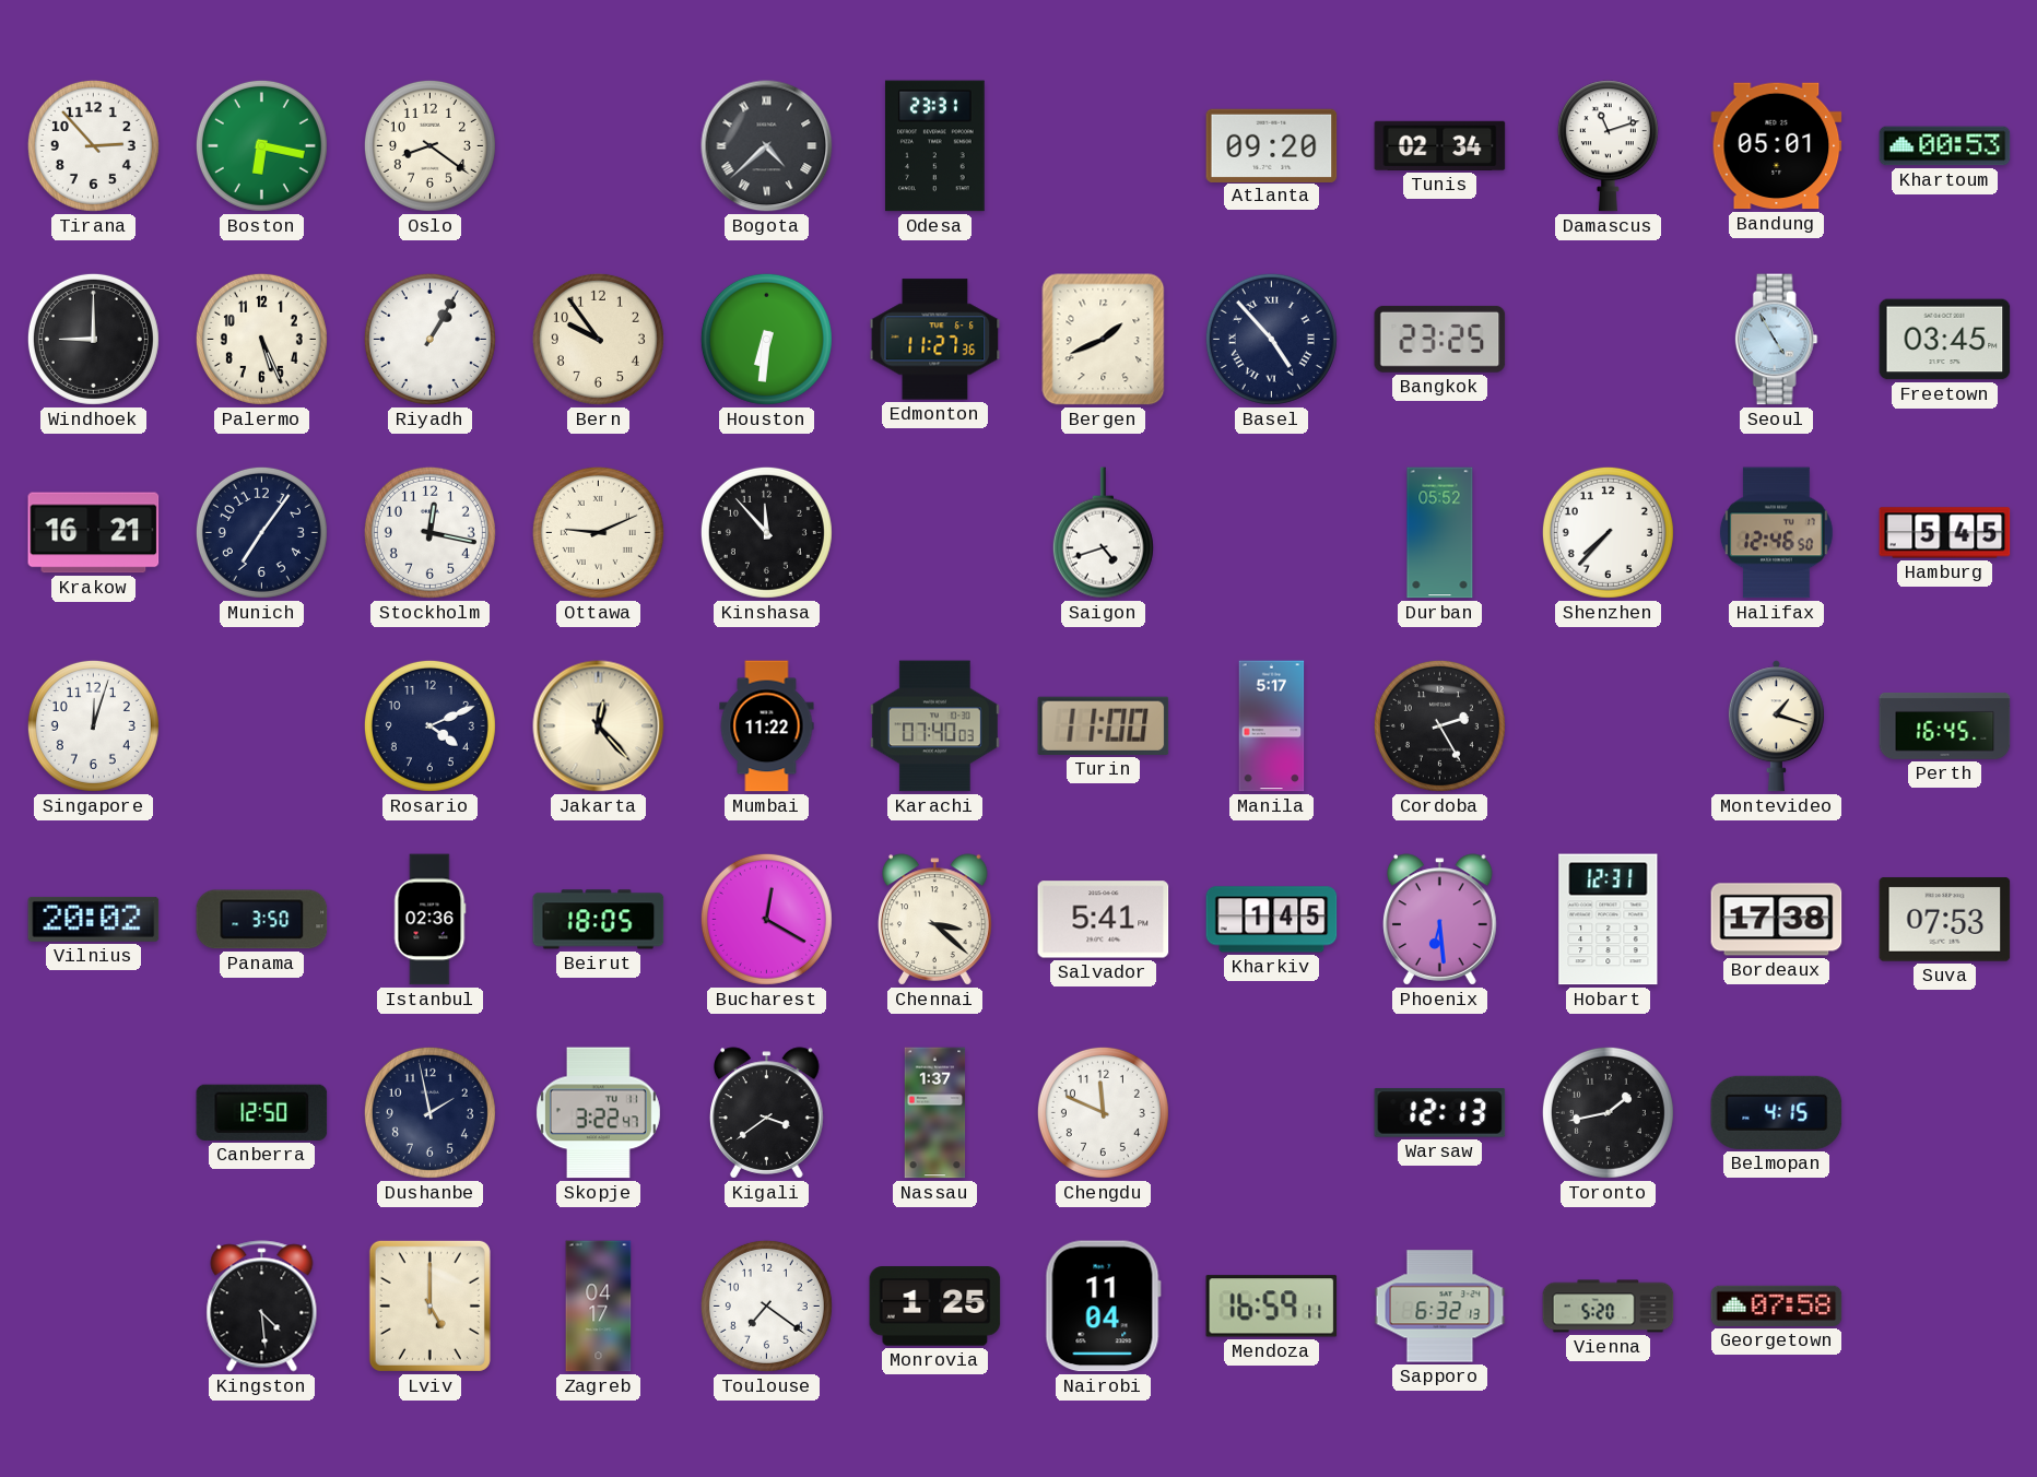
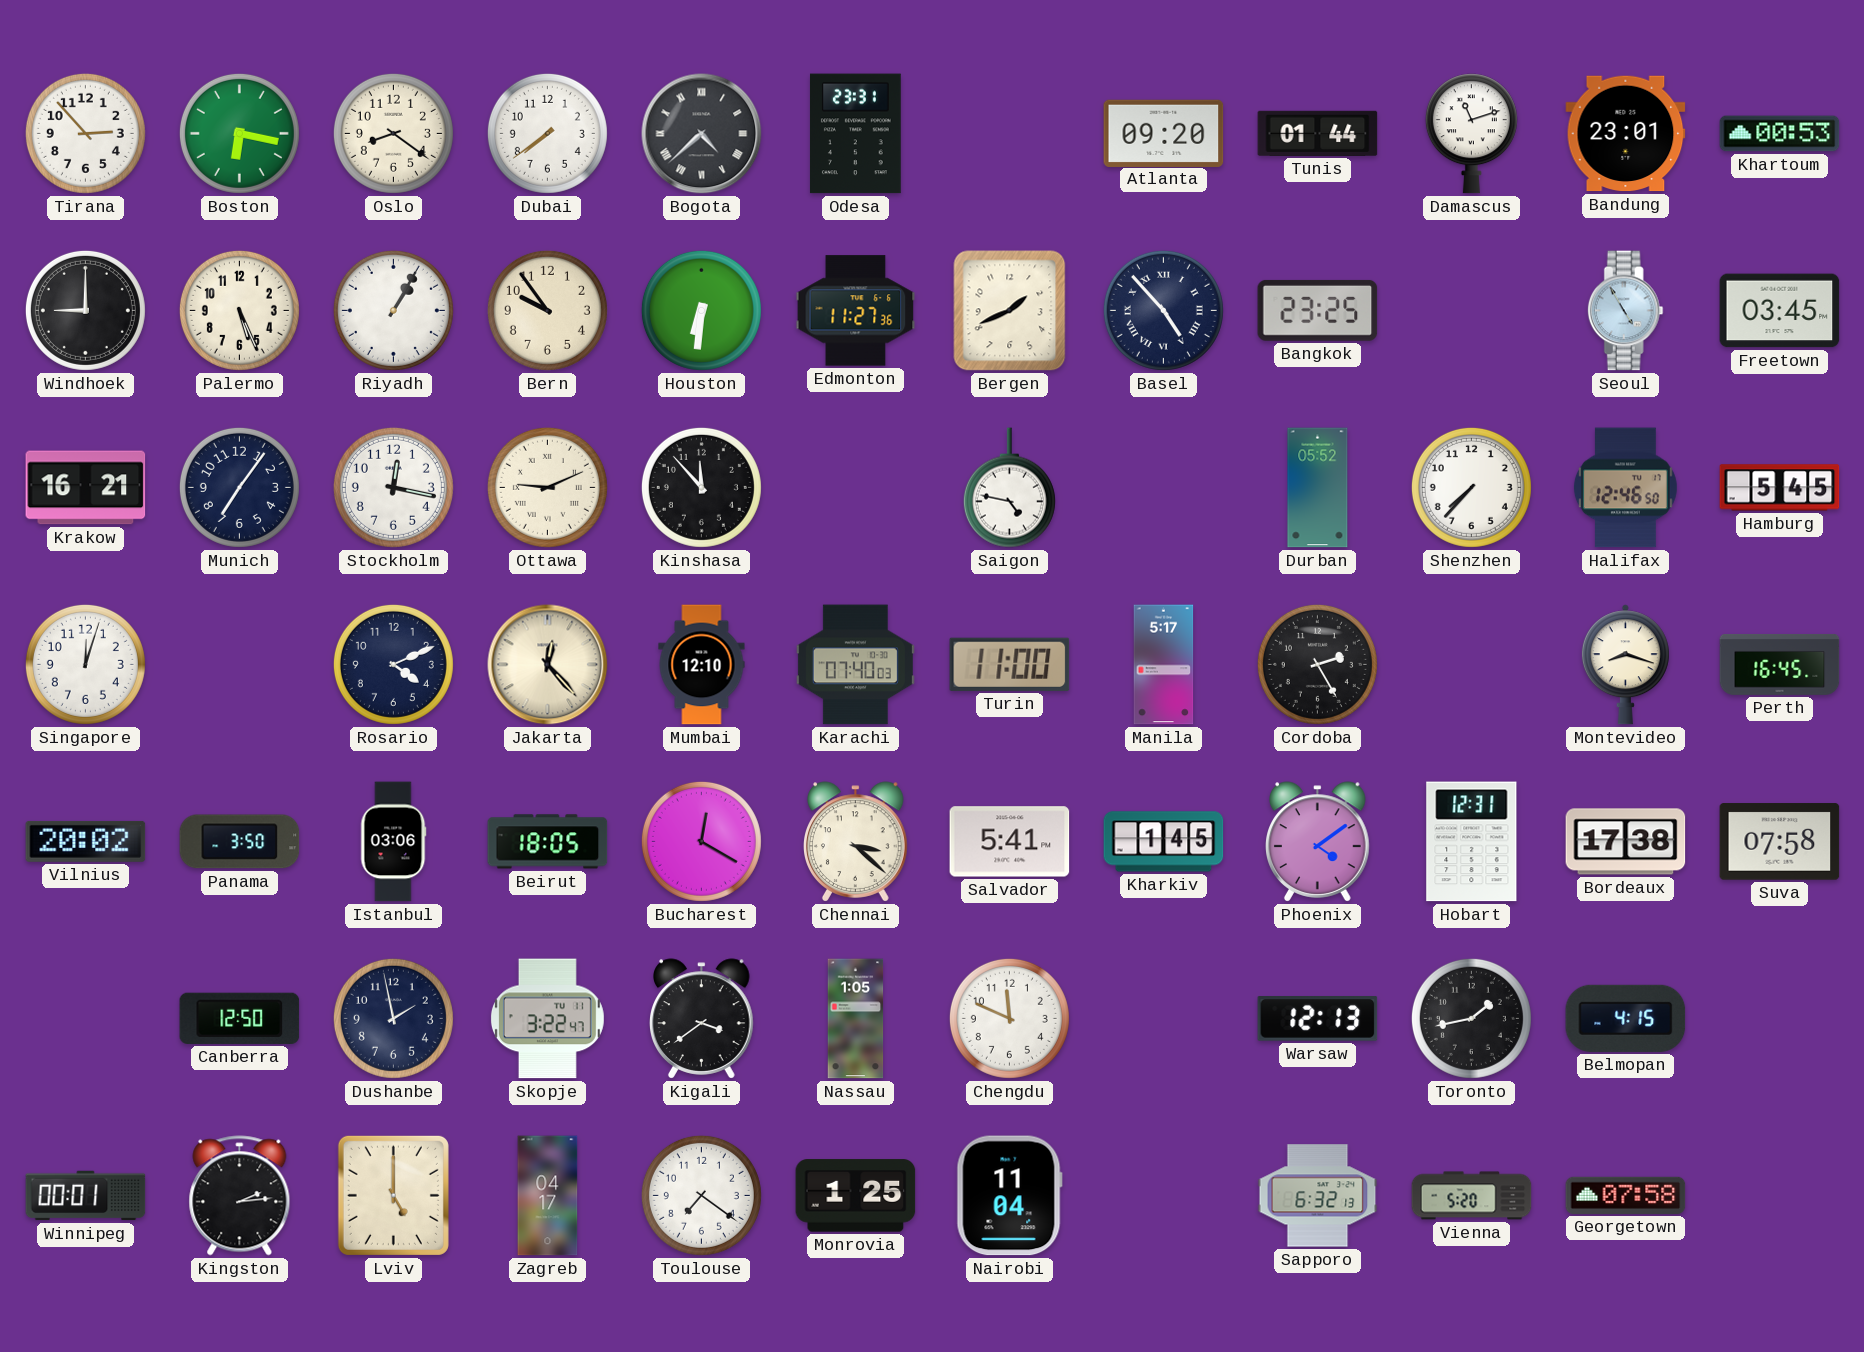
Dubai: none -> 7:39 (547, 133)
Tunis: 02:34 -> 01:44 (1318, 133)
Bandung: 05:01 -> 23:01 (1626, 134)
Saigon: 4:42 -> 4:47 (1009, 488)
Mumbai: 11:22 -> 12:10 (702, 665)
Montevideo: 1:18 -> 8:18 (1625, 665)
Istanbul: 02:36 -> 03:06 (393, 842)
Phoenix: 6:29 -> 4:09 (1318, 842)
Suva: 07:53 -> 07:58 (1780, 842)
Nassau: 1:37 -> 1:05 (856, 1019)
Winnipeg: none -> 00:01 (86, 1196)
Kingston: 4:29 -> 2:14 (240, 1196)
Mendoza: 16:59 -> none (1272, 1307)
